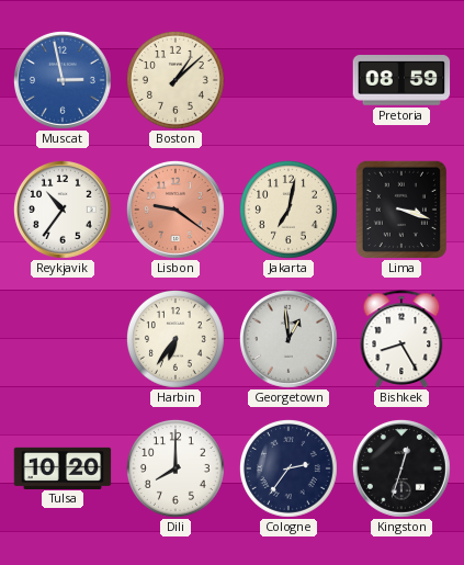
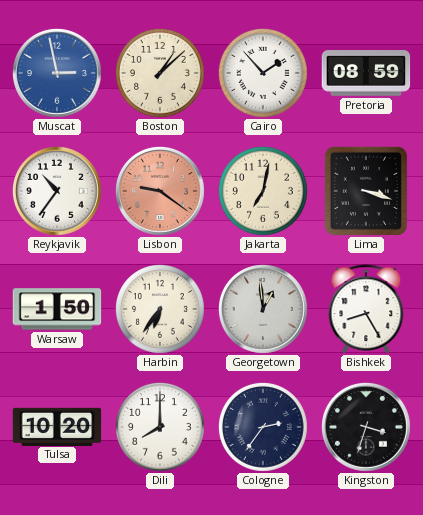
Cairo: none -> 1:53 (263, 73)
Warsaw: none -> 1:50 (57, 309)
Kingston: 12:33 -> 3:33 (366, 427)
